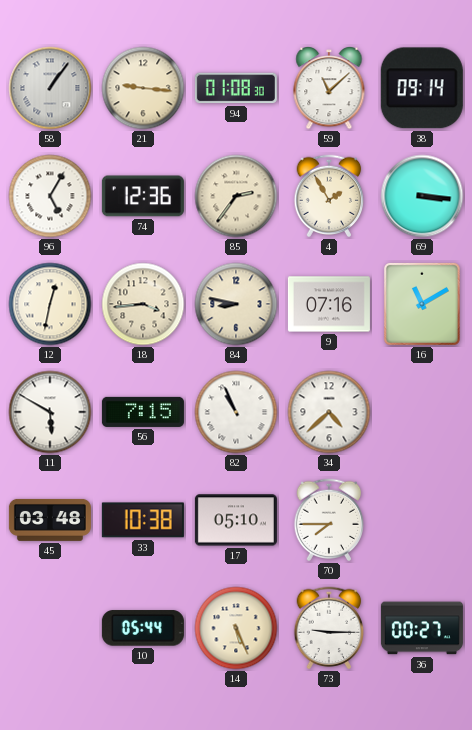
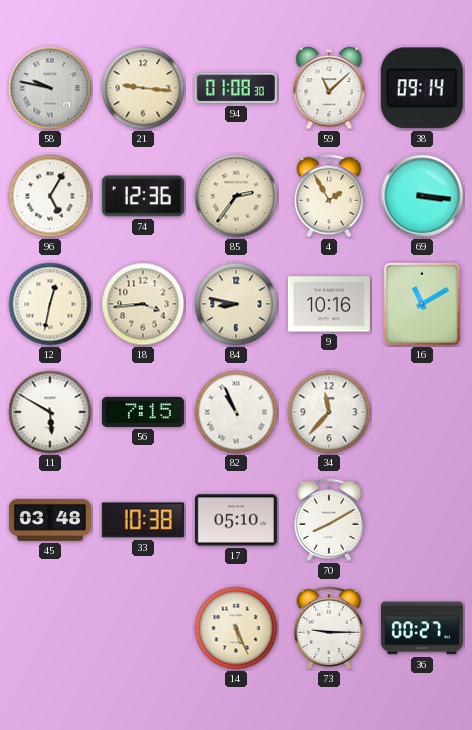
58: 1:06 -> 9:47 (50, 88)
9: 07:16 -> 10:16 (329, 304)
34: 4:38 -> 11:37 (329, 412)
70: 7:45 -> 8:10 (329, 520)
10: 05:44 -> none (143, 628)
